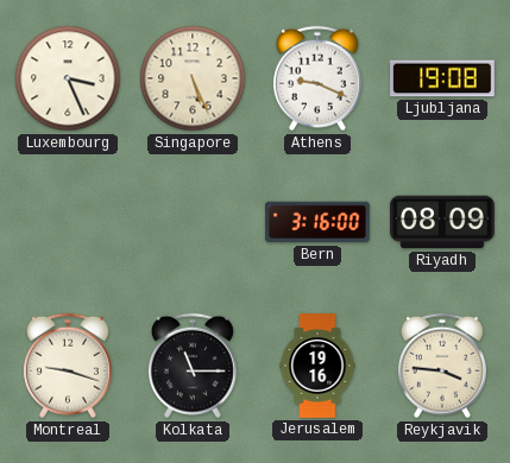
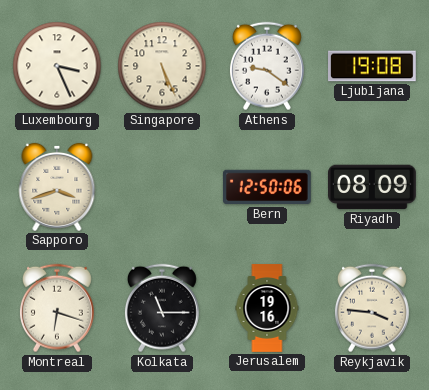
Athens: 9:19 -> 9:21 (267, 66)
Sapporo: none -> 3:42 (57, 187)
Bern: 3:16 -> 12:50 (268, 187)
Montreal: 9:18 -> 6:18 (57, 308)
